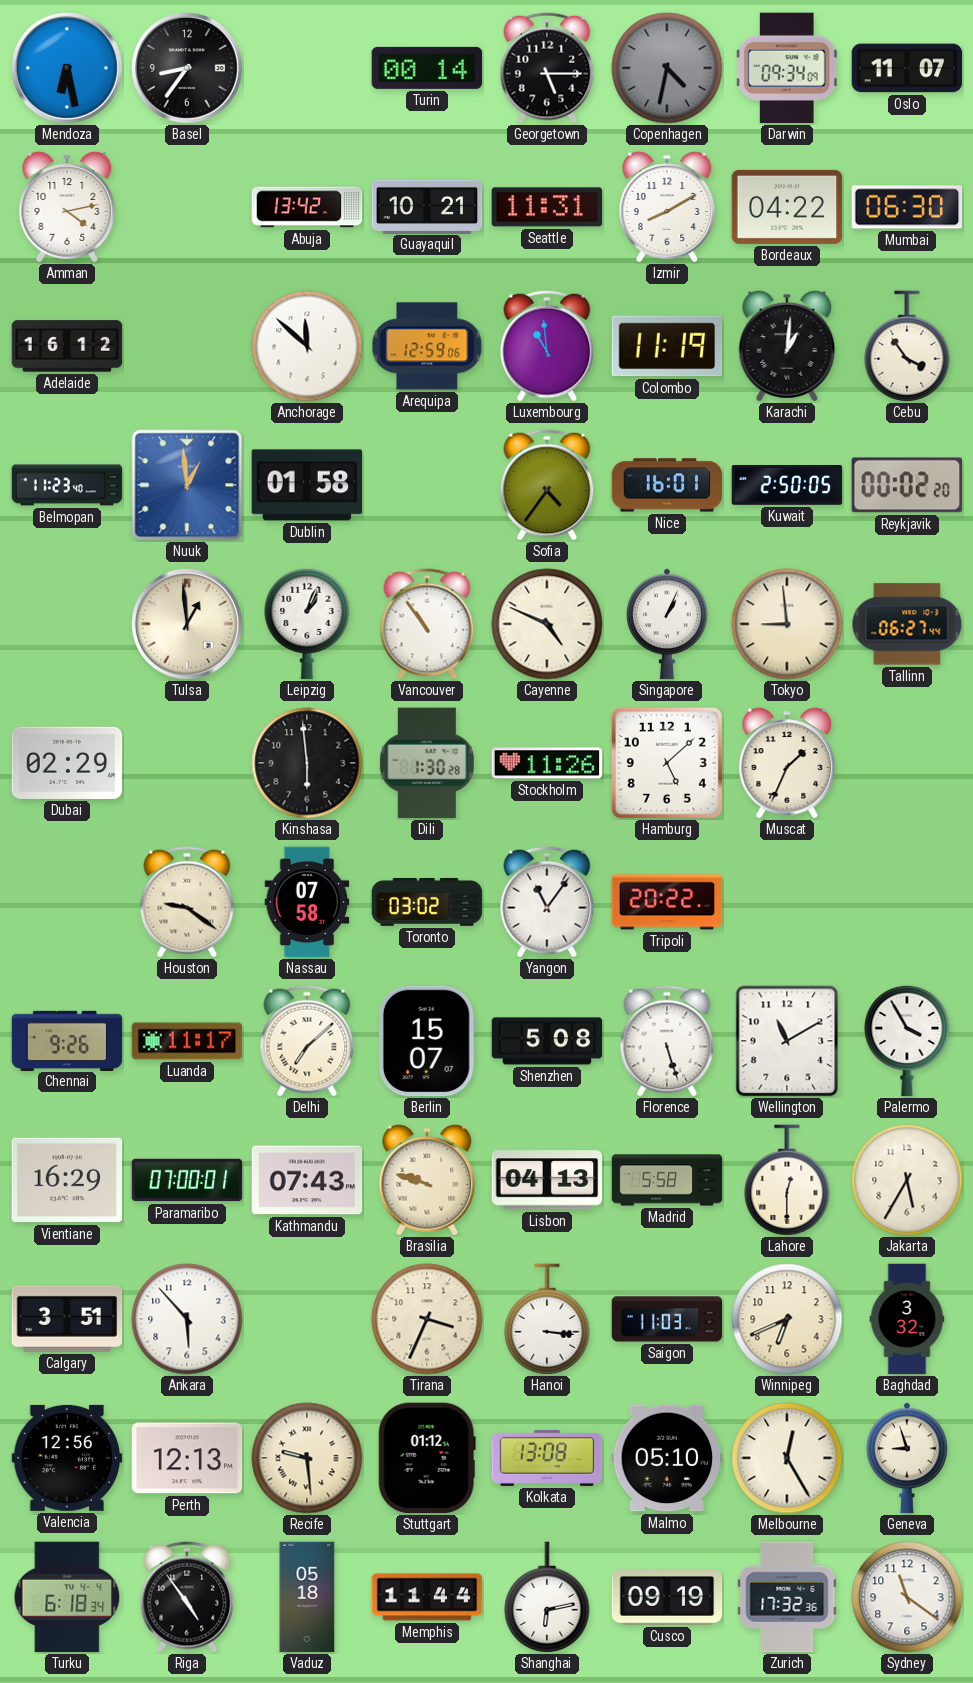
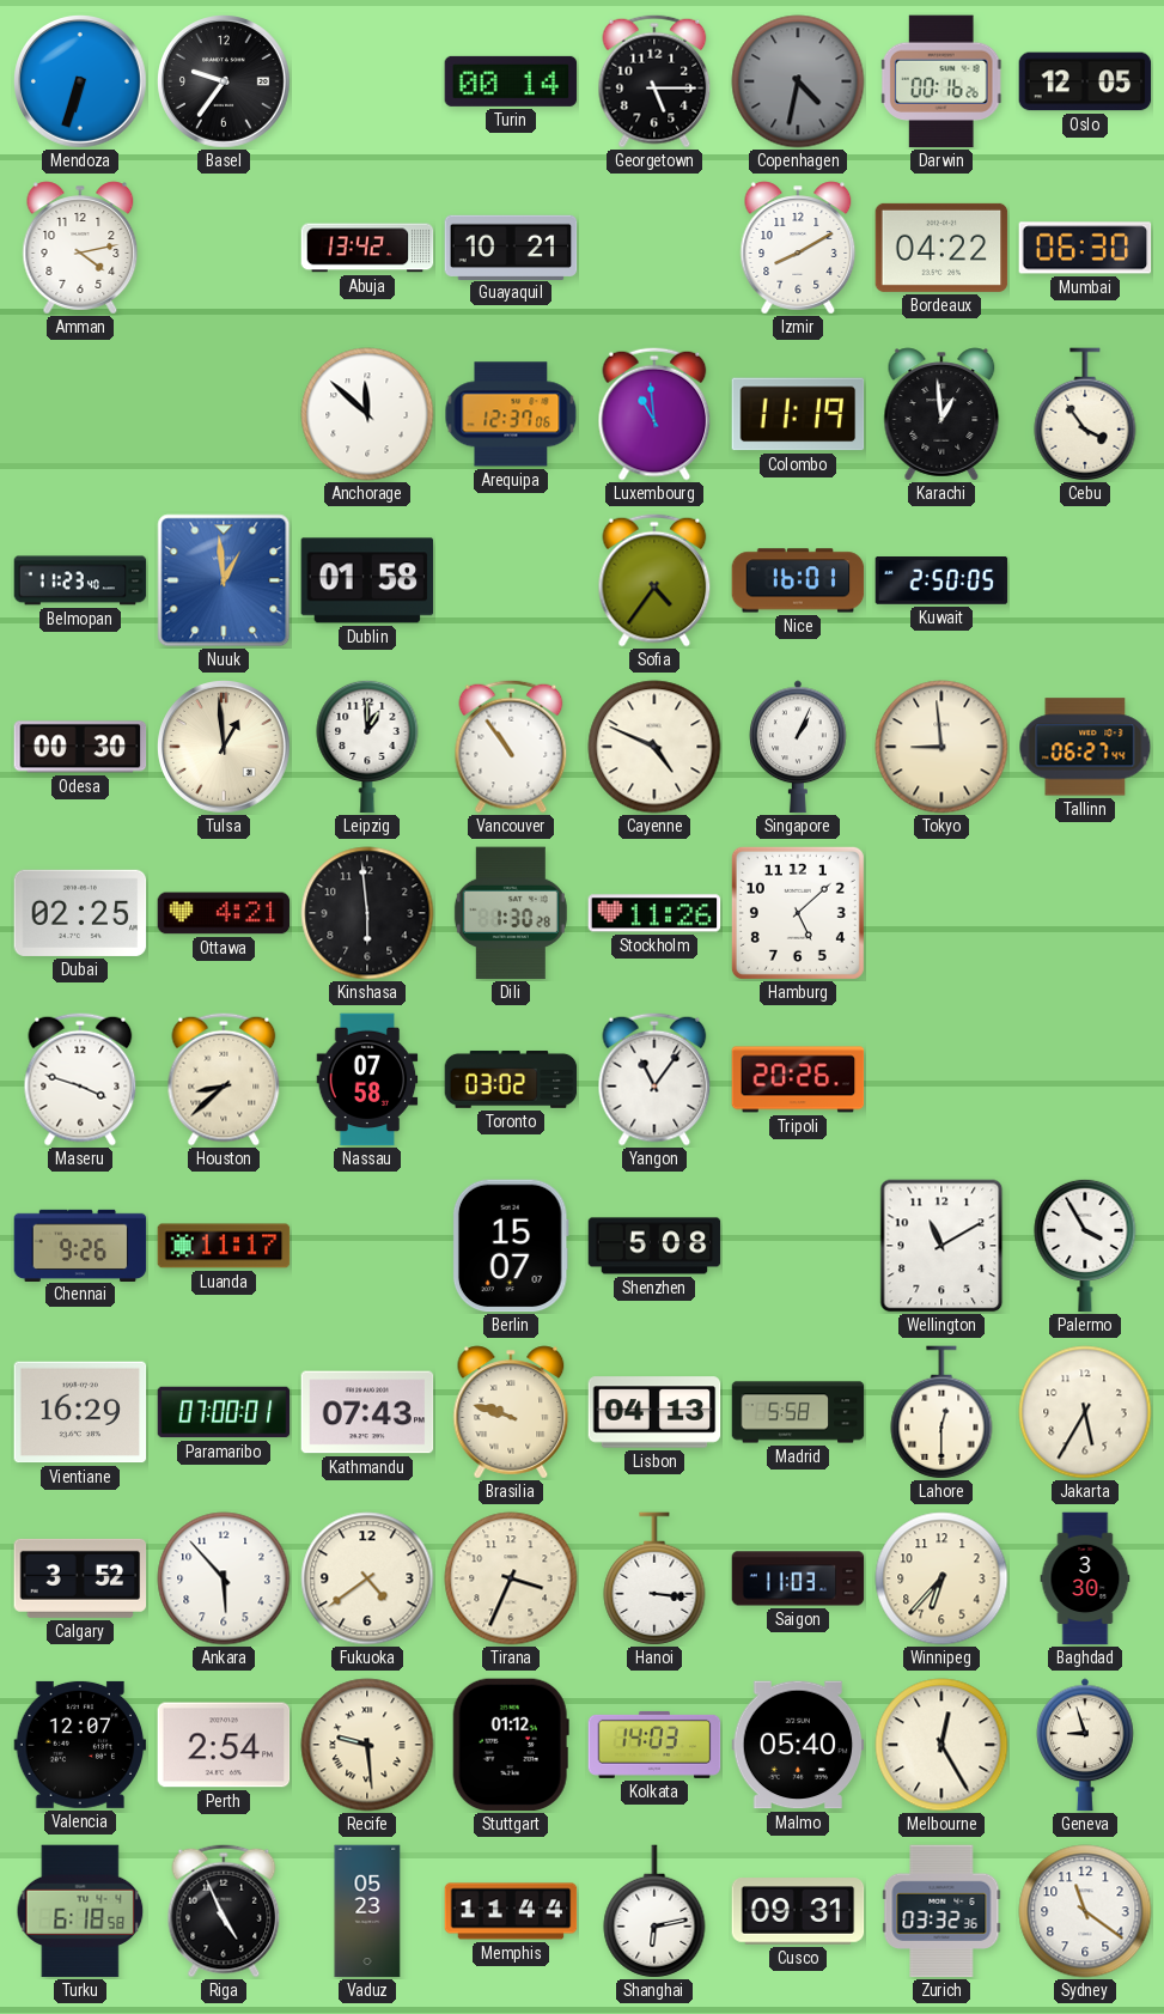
Mendoza: 6:28 -> 6:33 (81, 83)
Basel: 8:36 -> 9:36 (225, 83)
Darwin: 09:34 -> 00:16 (941, 81)
Oslo: 11:07 -> 12:05 (1085, 81)
Seattle: 11:31 -> none (547, 207)
Adelaide: 16:12 -> none (67, 346)
Arequipa: 12:59 -> 12:37 (511, 414)
Karachi: 1:01 -> 12:59 (941, 414)
Reykjavik: 00:02 -> none (907, 485)
Odesa: none -> 00:30 (80, 747)
Leipzig: 1:04 -> 1:00 (367, 747)
Dubai: 02:29 -> 02:25 (80, 913)
Ottawa: none -> 4:21 (224, 913)
Muscat: 1:34 -> none (787, 763)
Maseru: none -> 3:48 (80, 1079)
Houston: 9:21 -> 8:38 (224, 1079)
Tripoli: 20:22 -> 20:26 (798, 1079)
Delhi: 7:08 -> none (307, 1041)
Florence: 5:27 -> none (667, 1041)
Calgary: 3:51 -> 3:52 (80, 1578)
Fukuoka: none -> 4:39 (367, 1578)
Winnipeg: 6:41 -> 6:37 (941, 1578)
Baghdad: 3:32 -> 3:30 (1085, 1578)
Valencia: 12:56 -> 12:07 (80, 1745)
Perth: 12:13 -> 2:54 (224, 1745)
Kolkata: 13:08 -> 14:03 (654, 1745)
Malmo: 05:10 -> 05:40 (798, 1745)
Turku: 6:18:34 -> 6:18:58 (80, 1911)
Riga: 4:54 -> 4:56 (224, 1911)
Vaduz: 05:18 -> 05:23 (367, 1911)
Cusco: 09:19 -> 09:31 (798, 1911)
Zurich: 17:32 -> 03:32 (941, 1911)
